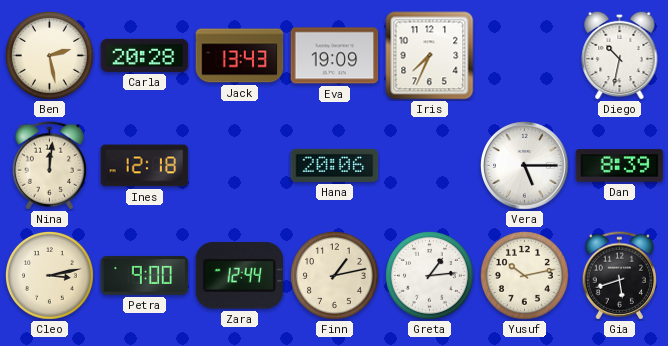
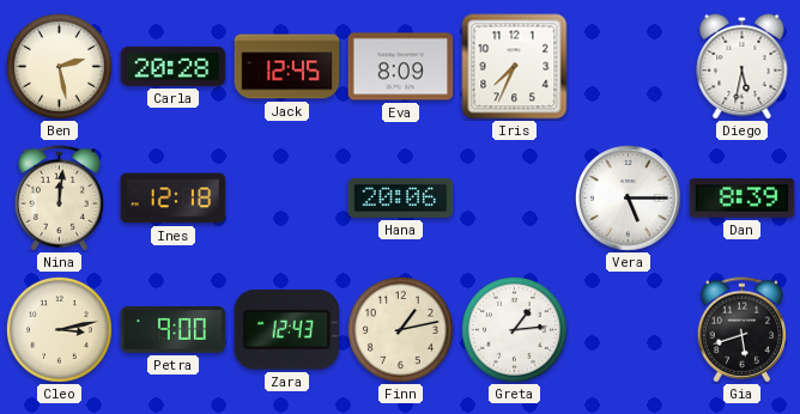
Jack: 13:43 -> 12:45 (287, 67)
Eva: 19:09 -> 8:09 (401, 67)
Diego: 10:32 -> 5:32 (743, 66)
Zara: 12:44 -> 12:43 (287, 330)
Yusuf: 10:13 -> none (525, 276)
